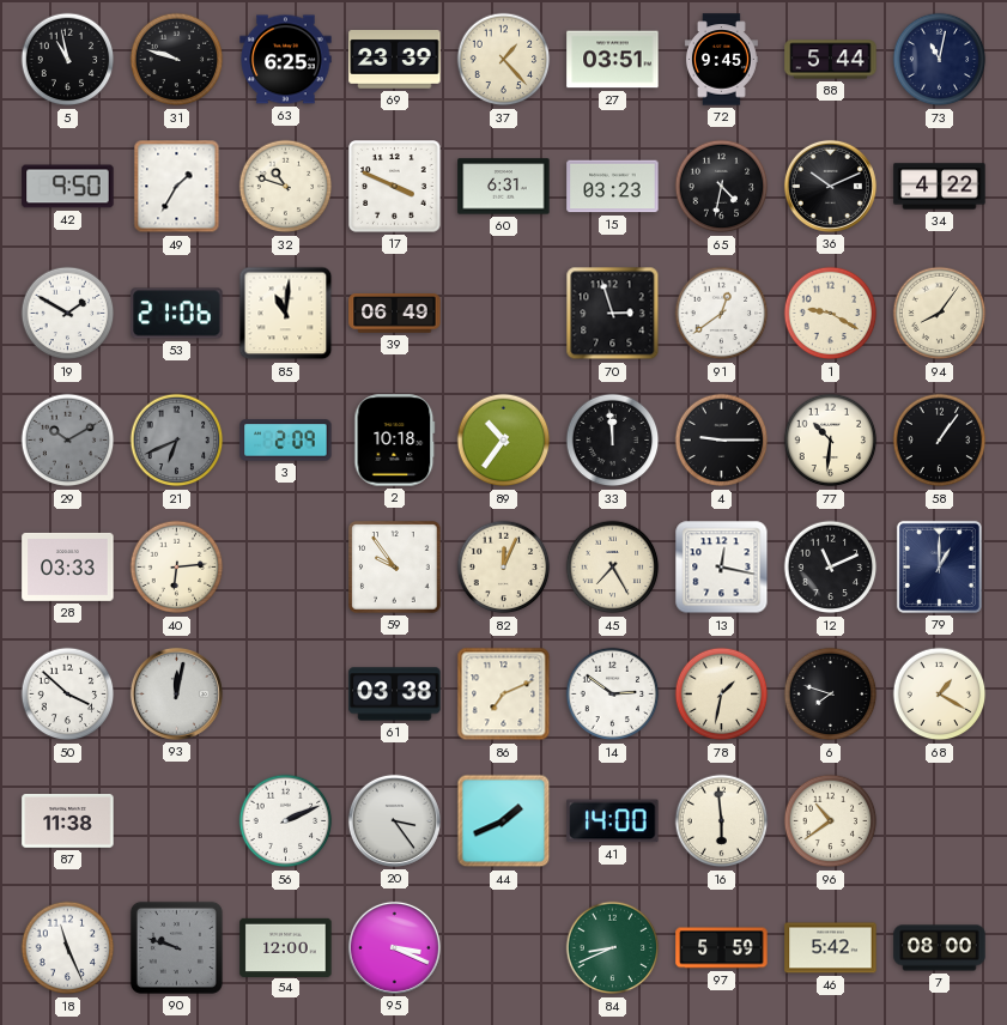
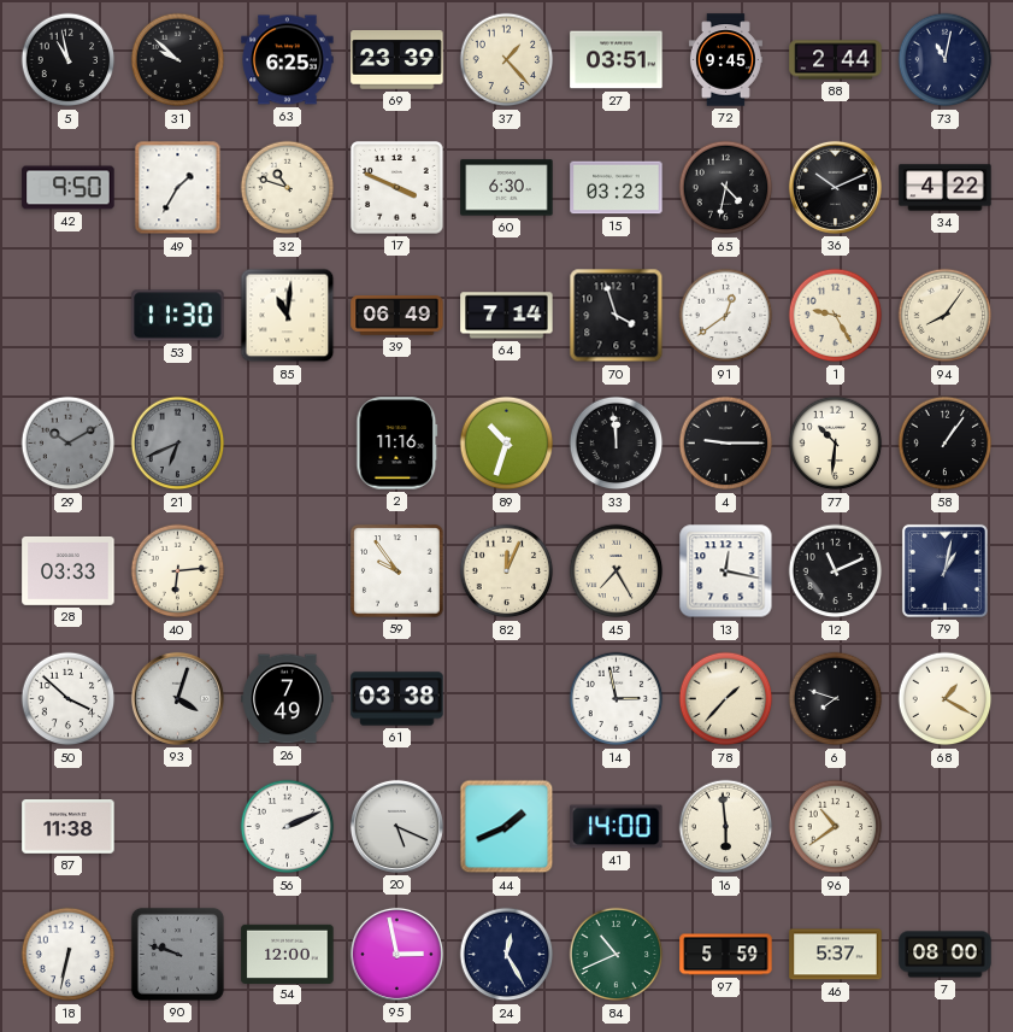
31: 9:48 -> 9:52 (178, 60)
88: 5:44 -> 2:44 (836, 60)
60: 6:31 -> 6:30 (507, 188)
19: 1:50 -> none (68, 314)
53: 21:06 -> 11:30 (178, 316)
64: none -> 7:14 (507, 316)
70: 2:57 -> 3:57 (617, 316)
1: 9:20 -> 9:25 (836, 316)
3: 2:09 -> none (286, 441)
2: 10:18 -> 11:16 (397, 444)
89: 10:36 -> 10:33 (507, 444)
79: 1:00 -> 1:02 (944, 570)
93: 12:02 -> 4:03 (177, 698)
26: none -> 7:49 (288, 699)
86: 7:11 -> none (504, 695)
14: 2:51 -> 2:58 (617, 699)
78: 1:32 -> 1:37 (726, 699)
20: 3:24 -> 5:19 (396, 826)
18: 11:26 -> 6:32 (69, 955)
95: 3:19 -> 2:58 (396, 954)
24: none -> 12:25 (507, 955)
84: 8:41 -> 10:41 (617, 955)
46: 5:42 -> 5:37 (836, 955)
